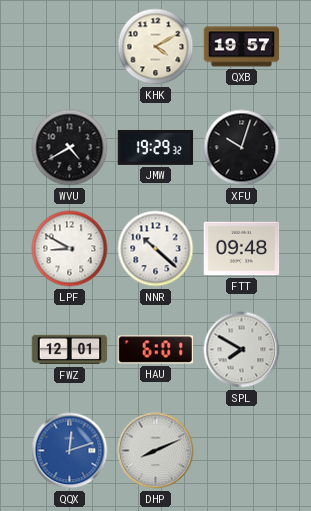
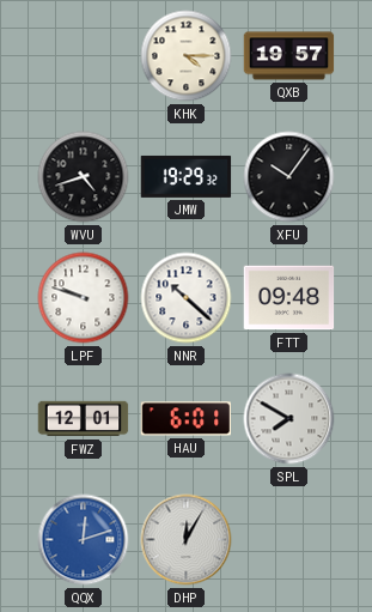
KHK: 4:10 -> 4:15 (187, 56)
WVU: 4:40 -> 4:42 (84, 177)
XFU: 10:03 -> 10:06 (289, 177)
LPF: 8:50 -> 9:48 (84, 298)
DHP: 8:11 -> 12:05 (187, 540)
